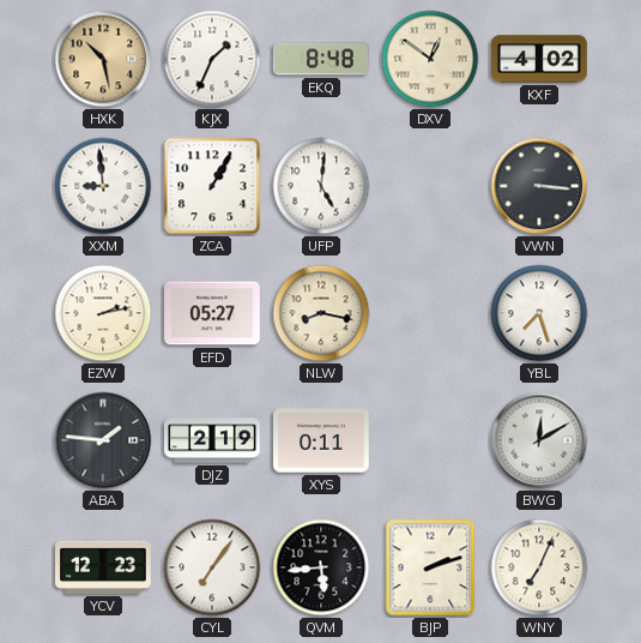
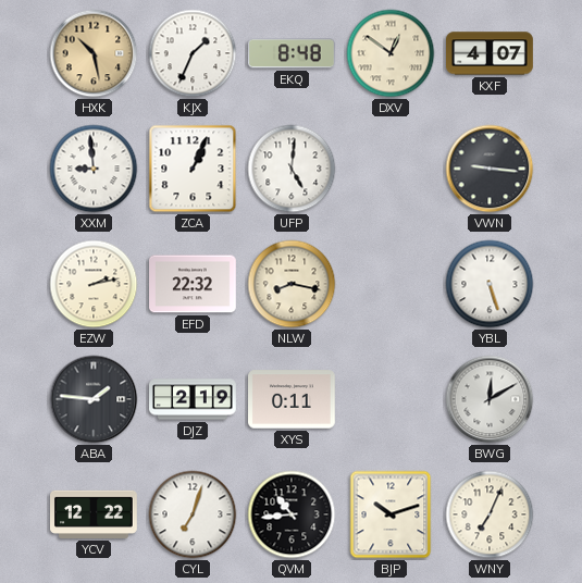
KXF: 4:02 -> 4:07 (491, 53)
ZCA: 1:05 -> 1:04 (193, 169)
VWN: 3:16 -> 9:16 (490, 169)
EFD: 05:27 -> 22:32 (194, 284)
YBL: 7:27 -> 5:27 (490, 284)
YCV: 12:23 -> 12:22 (95, 514)
CYL: 7:06 -> 7:03 (193, 514)
QVM: 5:44 -> 10:44 (292, 514)
BJP: 2:12 -> 10:12 (391, 514)
